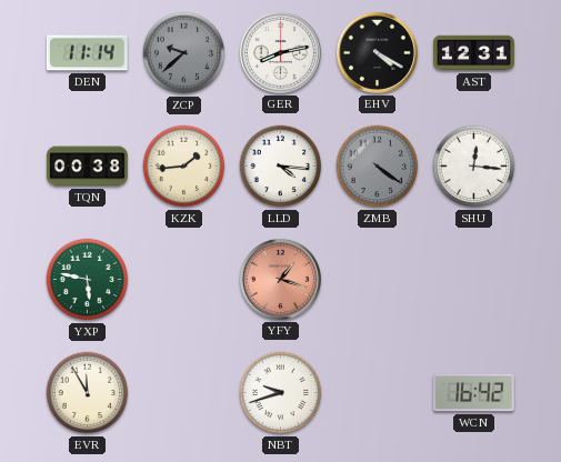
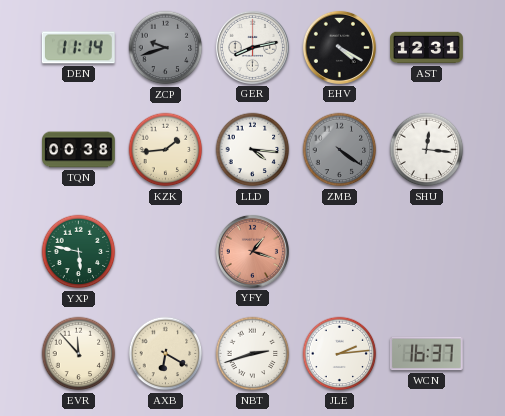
ZCP: 9:38 -> 9:42 (166, 48)
EVR: 11:55 -> 11:53 (79, 354)
AXB: none -> 6:20 (166, 354)
NBT: 9:42 -> 2:42 (253, 354)
JLE: none -> 2:14 (340, 354)
WCN: 16:42 -> 16:37 (426, 354)
